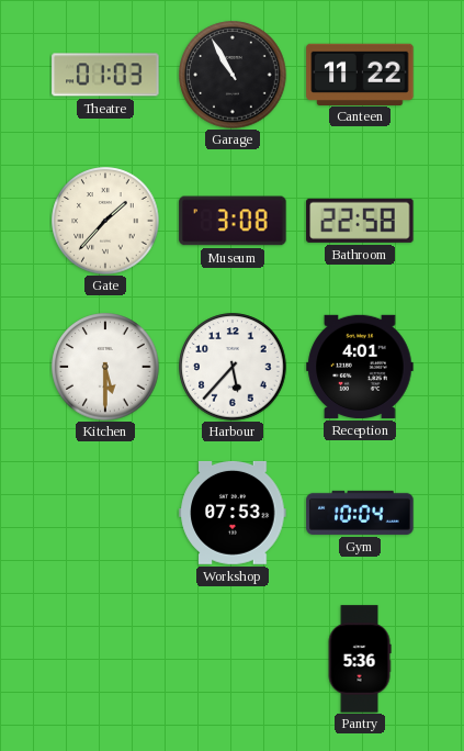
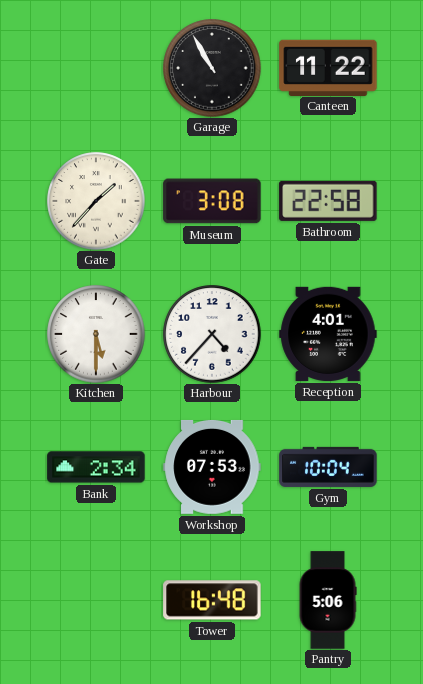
Theatre: 01:03 -> none (105, 75)
Harbour: 5:37 -> 4:37 (212, 334)
Bank: none -> 2:34 (96, 467)
Tower: none -> 16:48 (212, 600)
Pantry: 5:36 -> 5:06 (328, 600)
